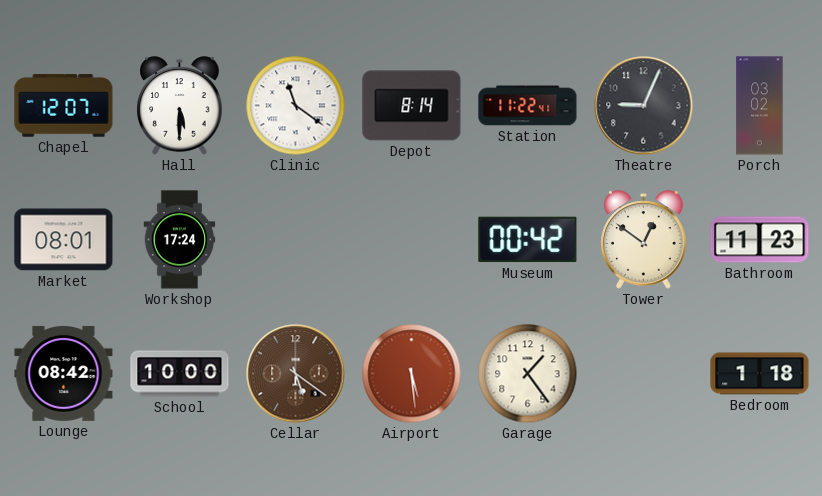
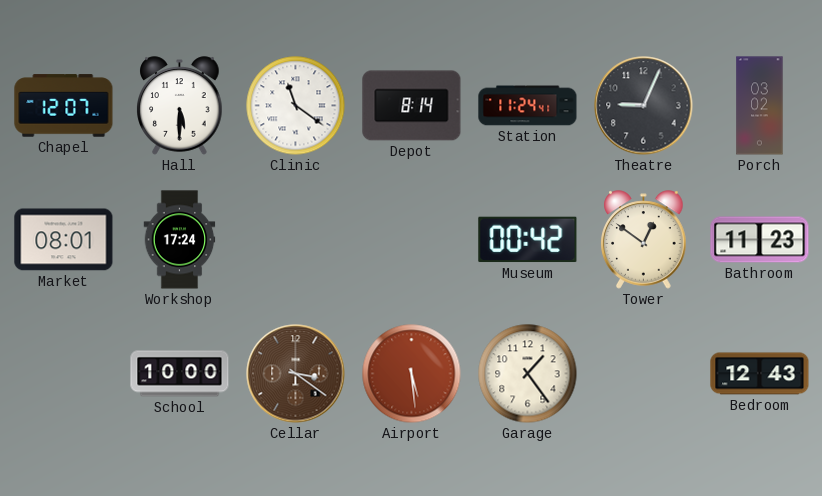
Station: 11:22 -> 11:24 (528, 106)
Lounge: 08:42 -> none (64, 373)
Cellar: 5:21 -> 3:21 (296, 374)
Bedroom: 1:18 -> 12:43 (760, 374)
